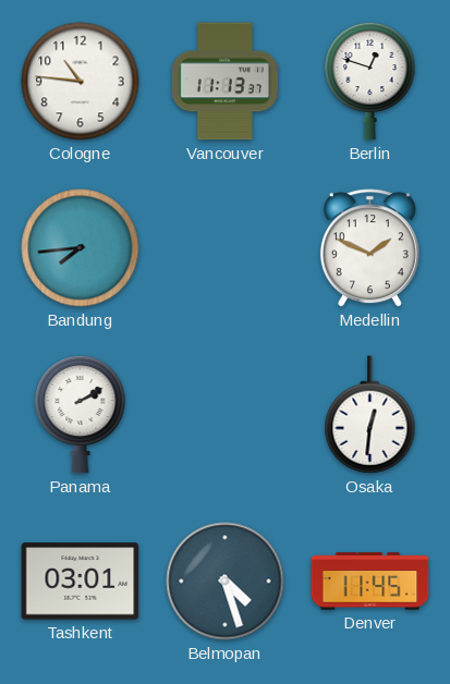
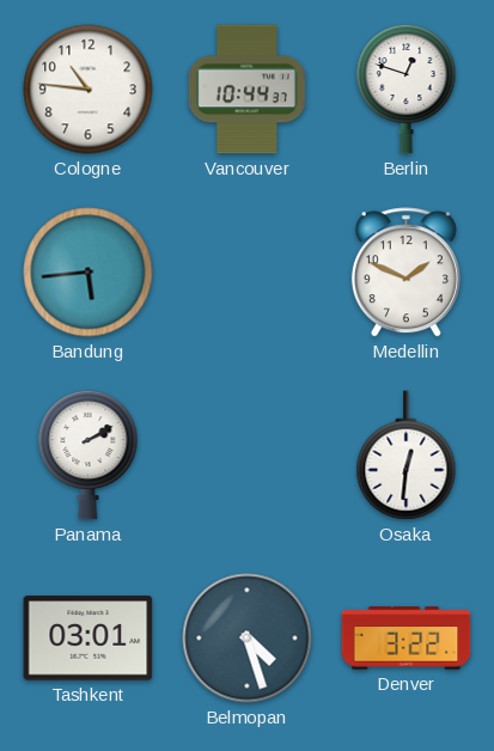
Vancouver: 11:13 -> 10:44 (246, 90)
Bandung: 7:44 -> 5:44 (89, 273)
Denver: 11:45 -> 3:22 (407, 639)
